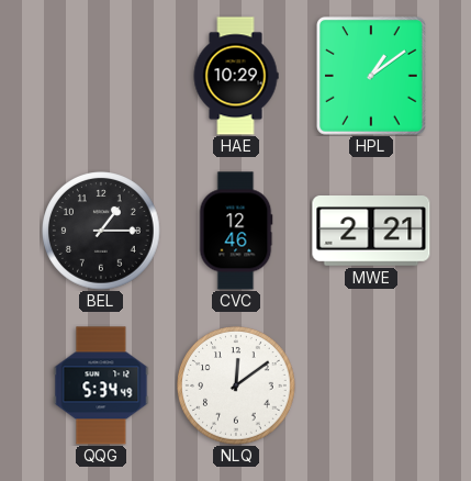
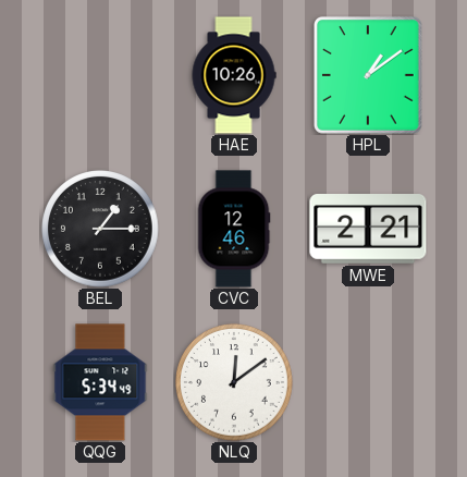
HAE: 10:29 -> 10:26 (234, 75)
